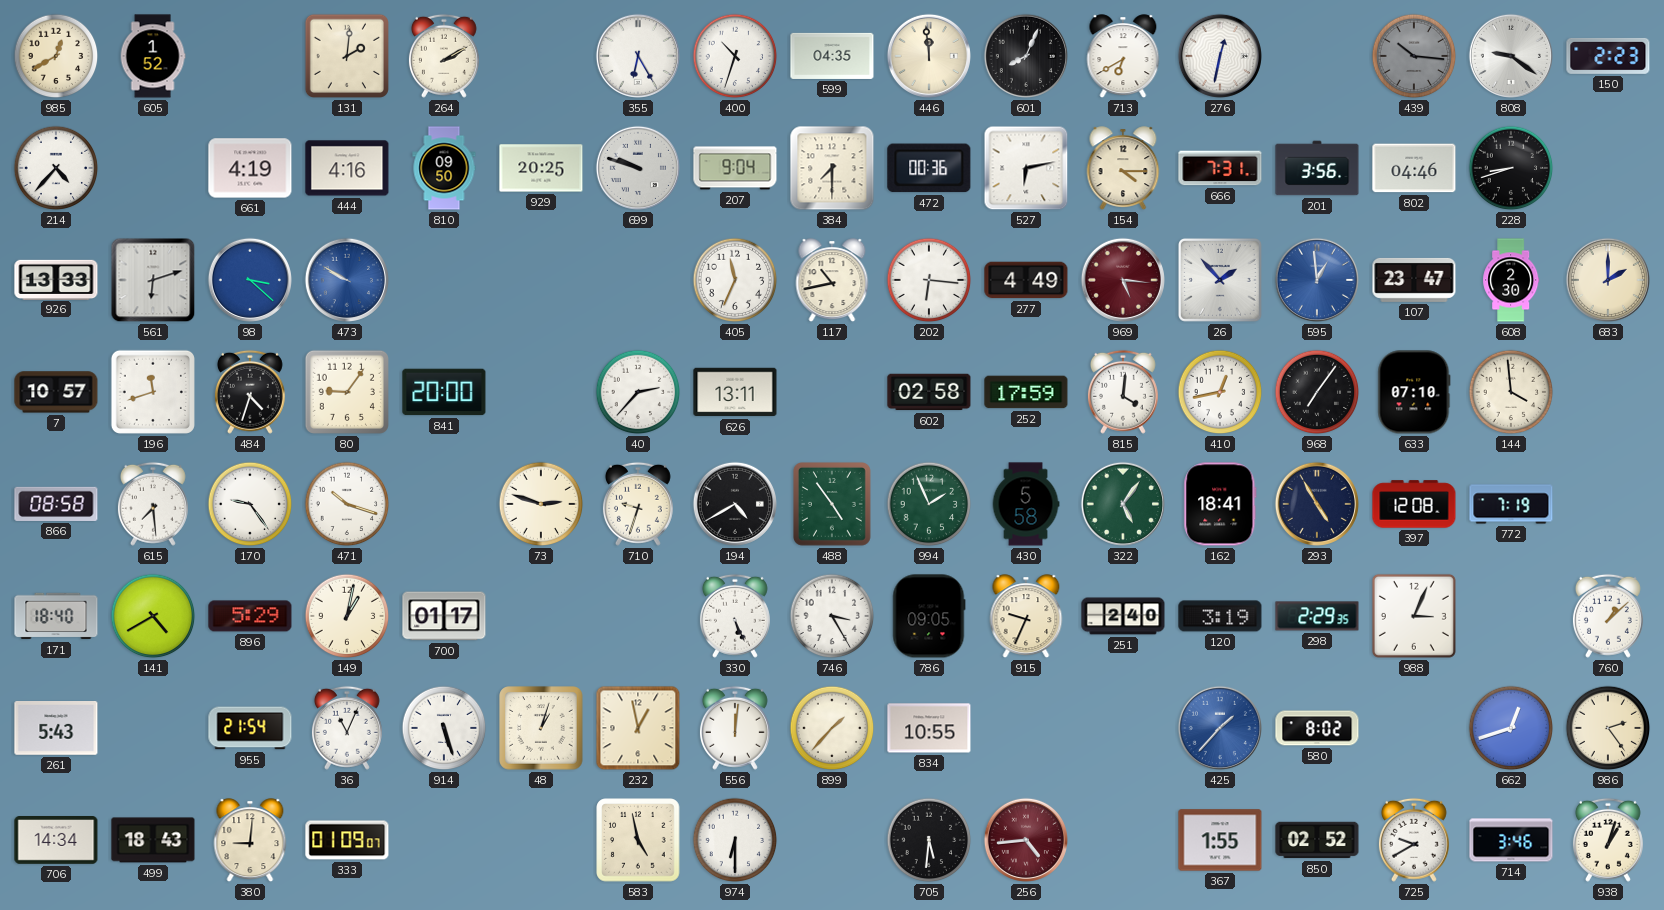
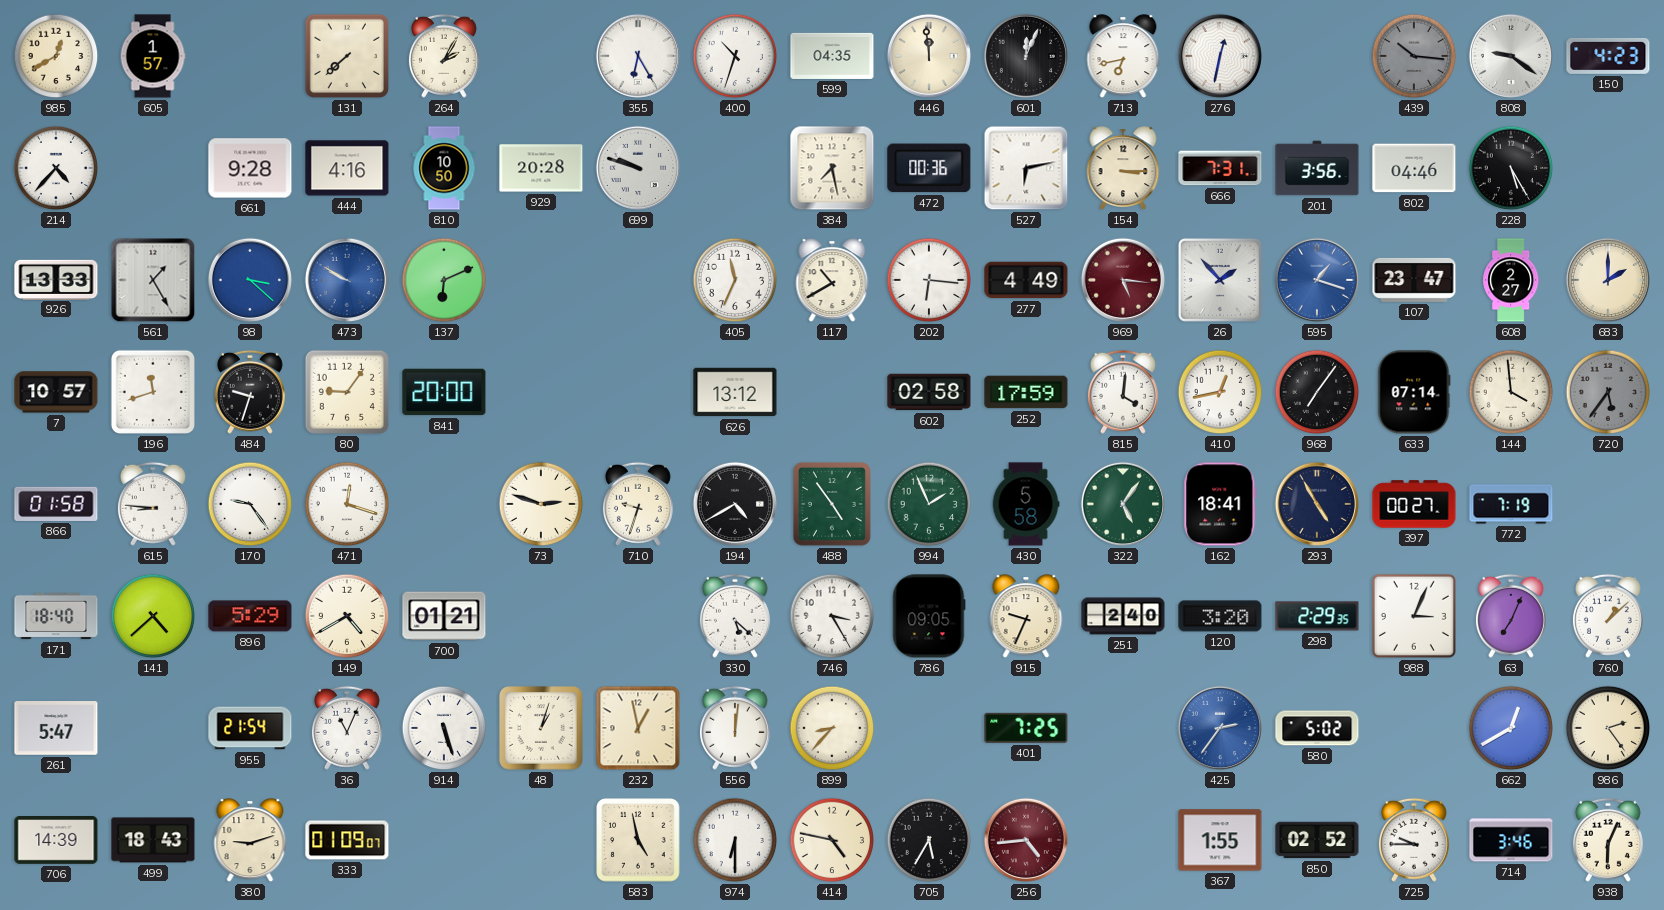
605: 1:52 -> 1:57 (153, 56)
131: 2:01 -> 7:38 (347, 56)
264: 2:10 -> 2:05 (444, 56)
601: 8:04 -> 12:04 (1026, 56)
713: 6:40 -> 6:43 (1123, 57)
150: 2:23 -> 4:23 (1608, 56)
661: 4:19 -> 9:28 (250, 168)
810: 09:50 -> 10:50 (444, 168)
929: 20:25 -> 20:28 (541, 168)
207: 9:04 -> none (735, 168)
384: 7:30 -> 7:28 (832, 168)
154: 4:15 -> 3:15 (1123, 169)
228: 8:42 -> 5:25 (1511, 168)
561: 6:12 -> 1:25 (153, 280)
137: none -> 6:11 (444, 280)
117: 10:43 -> 10:40 (832, 281)
595: 12:59 -> 1:18 (1317, 280)
608: 2:30 -> 2:27 (1511, 280)
484: 4:33 -> 9:33 (250, 392)
40: 2:37 -> none (638, 392)
626: 13:11 -> 13:12 (735, 392)
633: 07:10 -> 07:14 (1414, 392)
720: none -> 5:36 (1608, 392)
866: 08:58 -> 01:58 (56, 504)
615: 7:29 -> 8:46 (153, 504)
471: 10:18 -> 12:18 (347, 504)
397: 12:08 -> 00:27 (1414, 504)
141: 4:40 -> 4:38 (153, 616)
149: 1:02 -> 4:40 (347, 616)
700: 01:17 -> 01:21 (444, 616)
330: 5:26 -> 5:22 (735, 616)
120: 3:19 -> 3:20 (1220, 616)
63: none -> 7:04 (1511, 616)
261: 5:43 -> 5:47 (56, 729)
899: 1:37 -> 8:37 (832, 728)
834: 10:55 -> none (929, 728)
401: none -> 7:25 (1026, 728)
425: 1:37 -> 2:36 (1220, 728)
580: 8:02 -> 5:02 (1317, 728)
662: 12:42 -> 12:40 (1511, 728)
706: 14:34 -> 14:39 (56, 841)
380: 9:01 -> 9:12 (250, 841)
414: none -> 4:47 (832, 840)
705: 5:31 -> 5:35 (929, 840)
725: 9:40 -> 9:45 (1414, 840)
938: 1:03 -> 6:04 (1608, 840)
